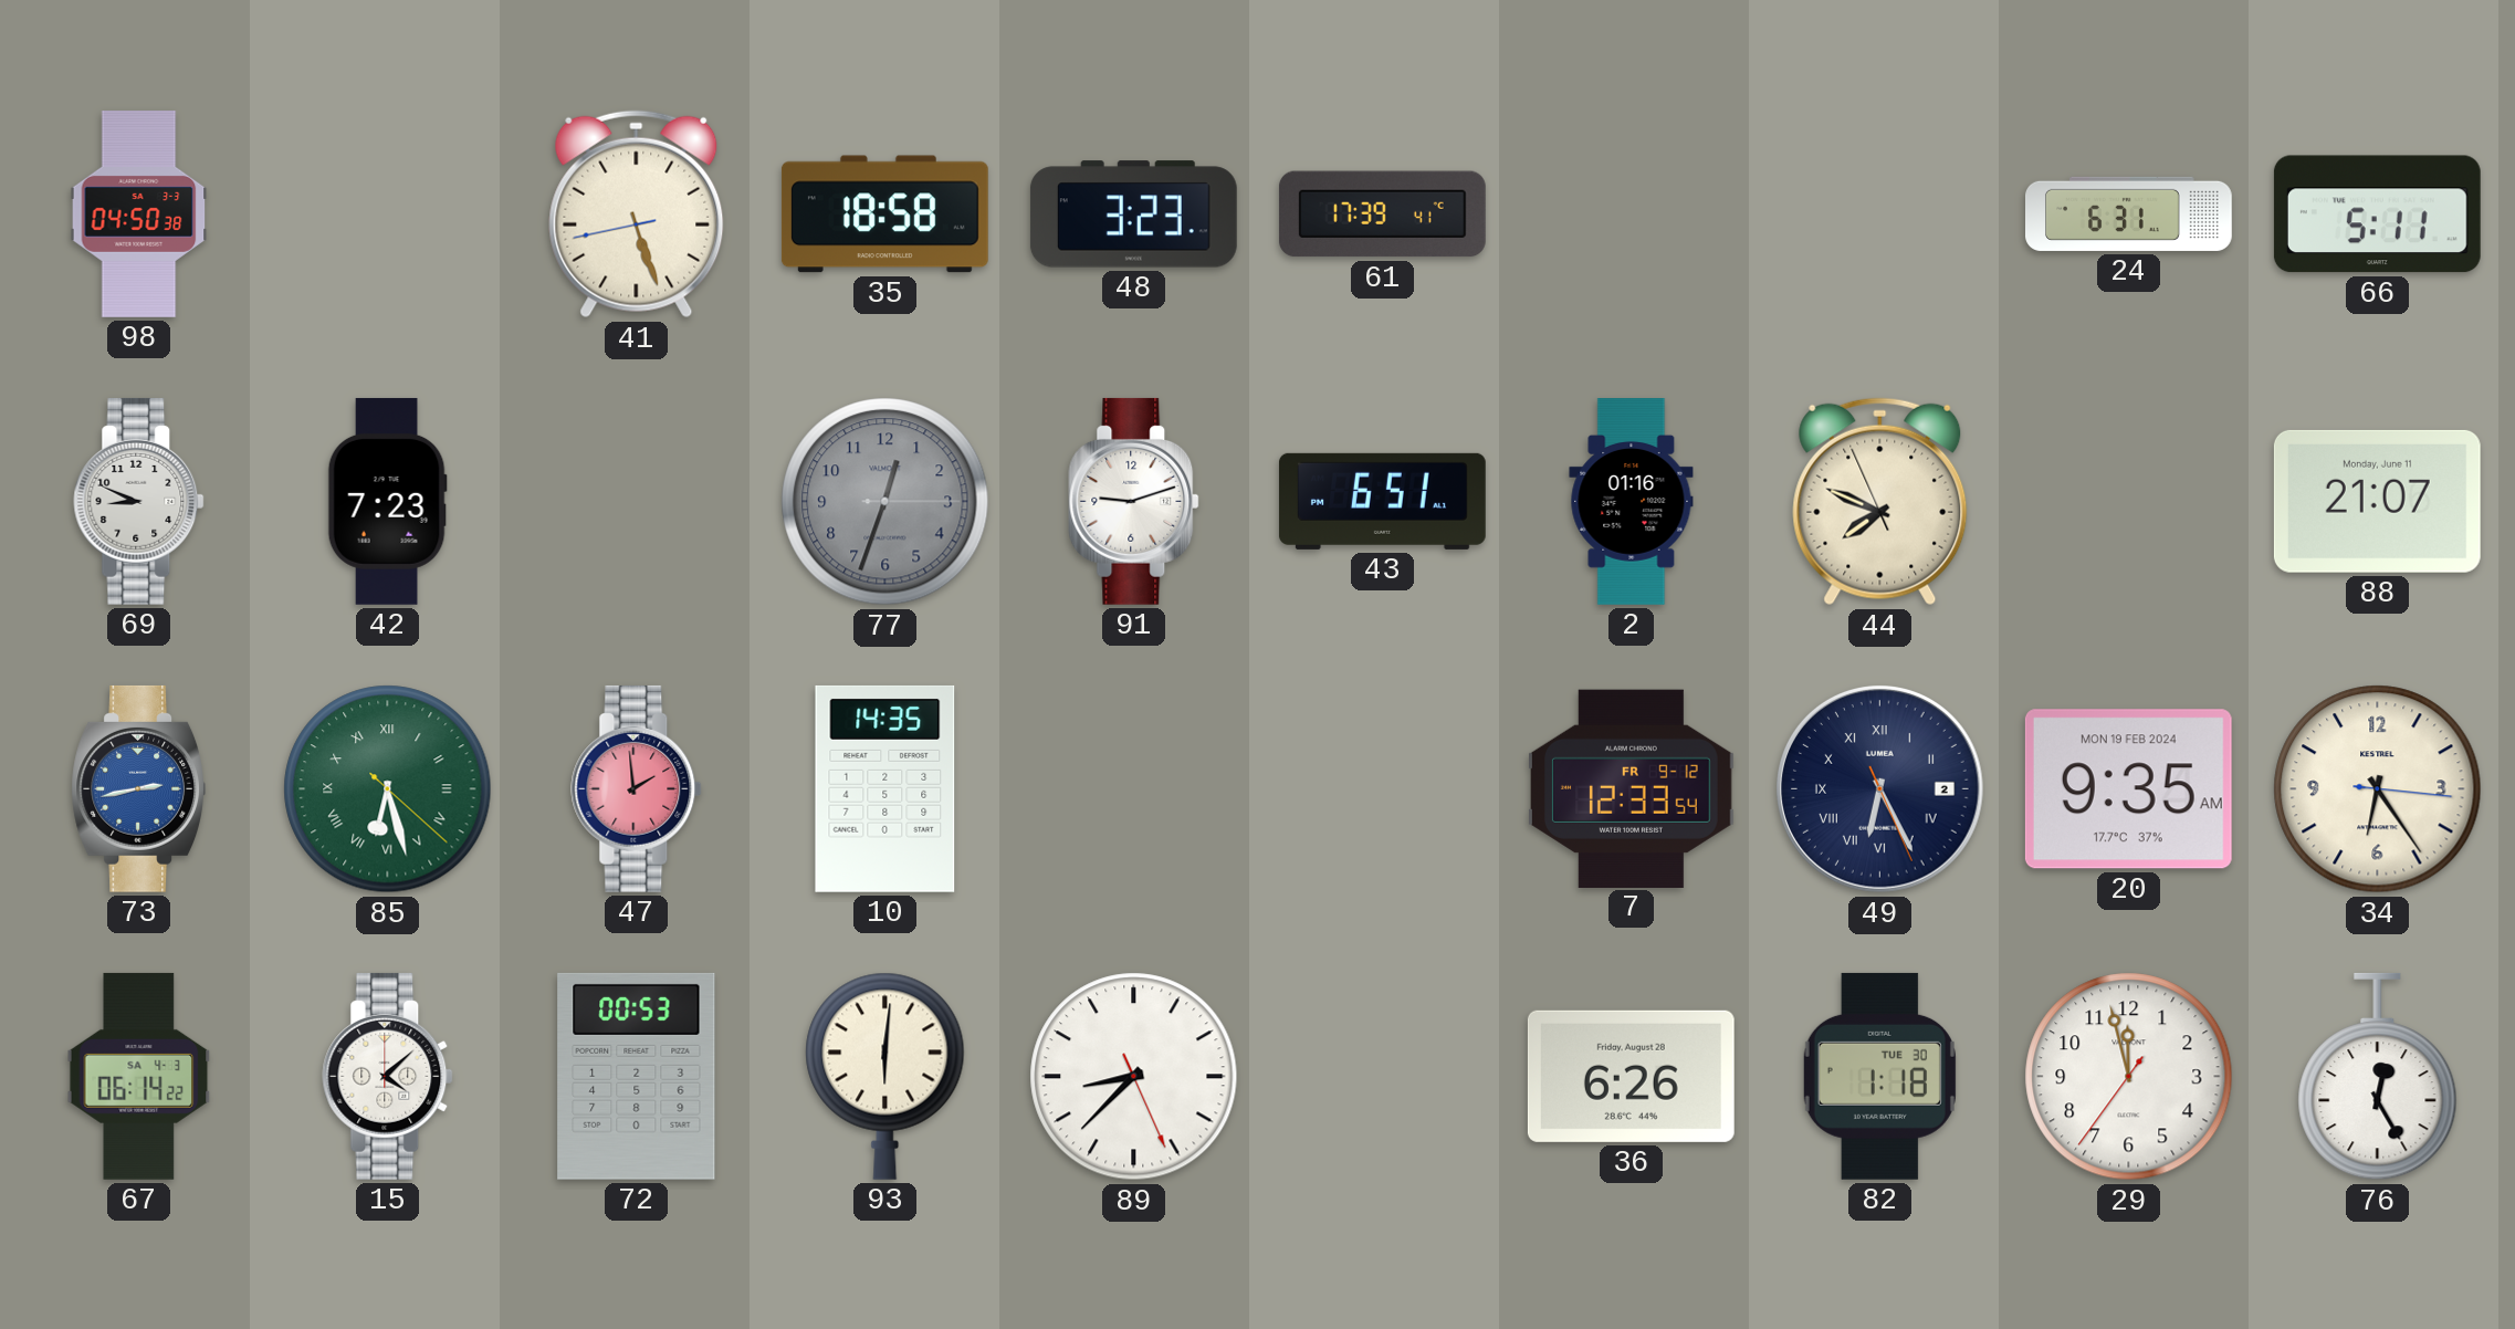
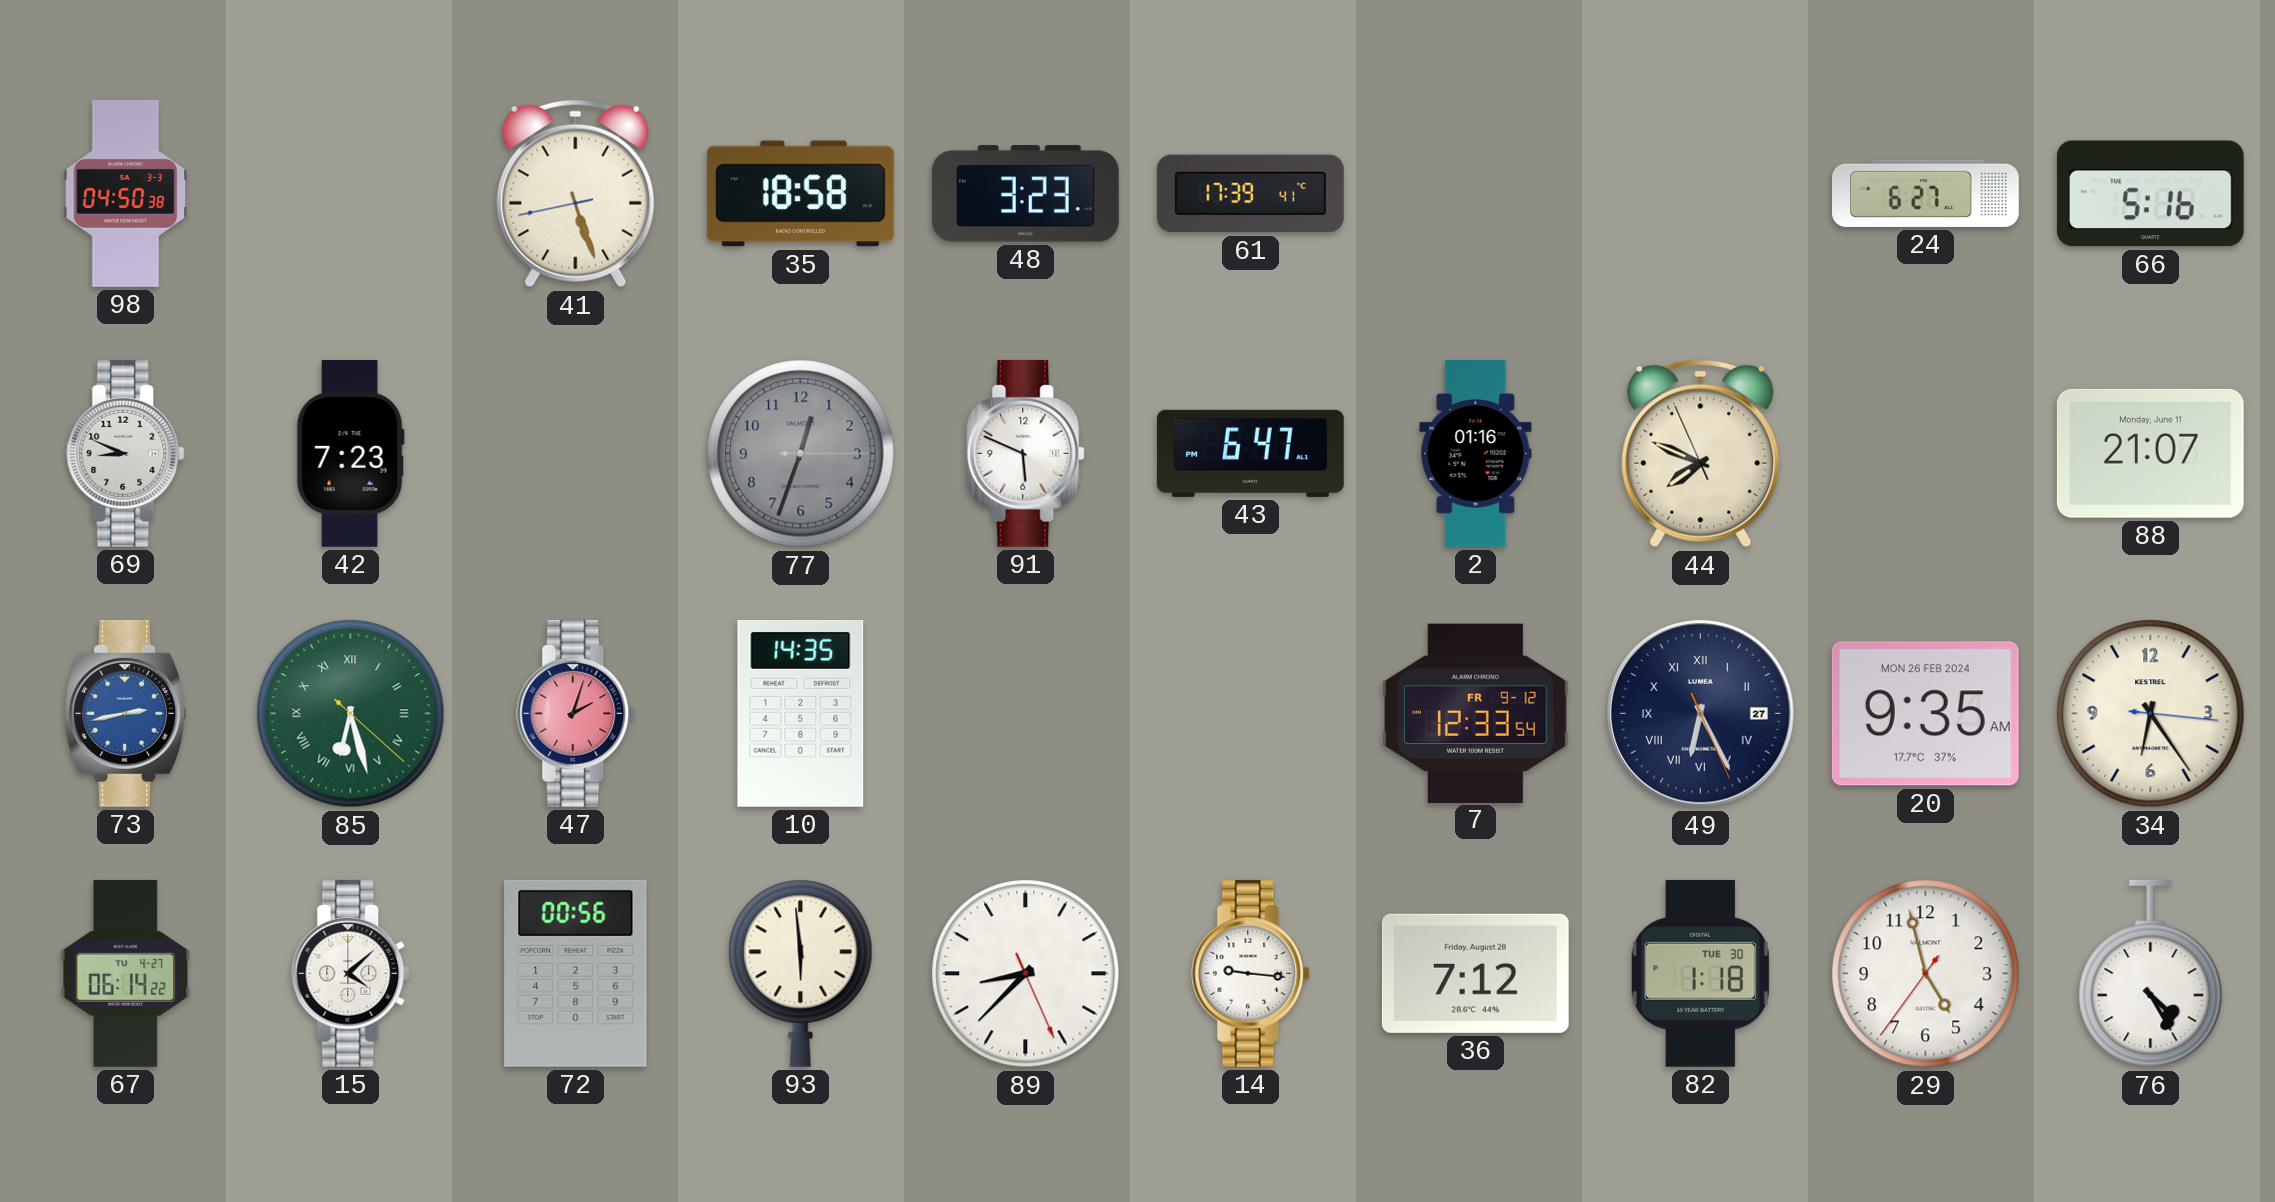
24: 6:31 -> 6:27 (1926, 193)
66: 5:11 -> 5:16 (2150, 194)
91: 9:12 -> 5:49 (1026, 453)
43: 6:51 -> 6:47 (1250, 453)
47: 1:59 -> 2:03 (576, 713)
49 date: 2 -> 27 (1701, 714)
20 date: MON 19 FEB 2024 -> MON 26 FEB 2024 (1925, 714)
67 date: SA 4-3 -> TU 4-27 (126, 973)
72: 00:53 -> 00:56 (576, 973)
93: 6:01 -> 5:59 (801, 973)
14: none -> 9:16 (1251, 973)
36: 6:26 -> 7:12 (1475, 973)
29: 11:57 -> 4:57 (1926, 974)
76: 12:25 -> 4:25 (2151, 974)
